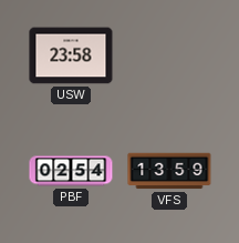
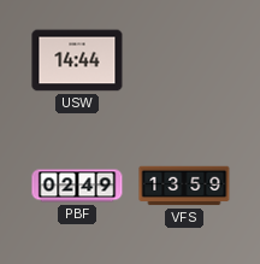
USW: 23:58 -> 14:44 (77, 60)
PBF: 02:54 -> 02:49 (77, 186)
